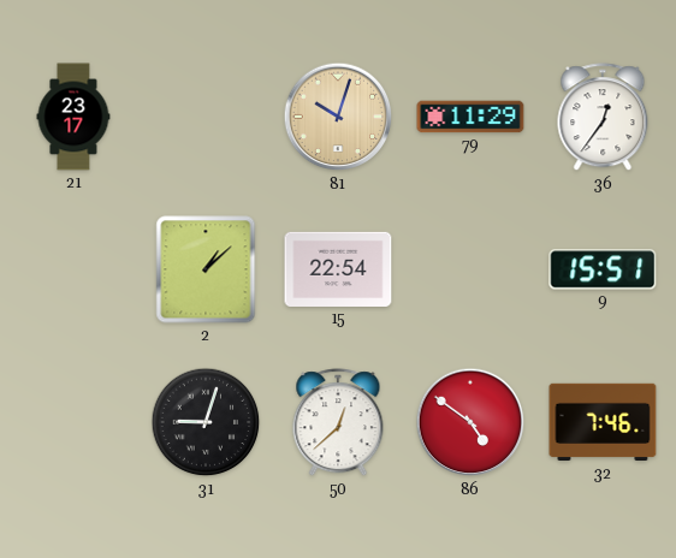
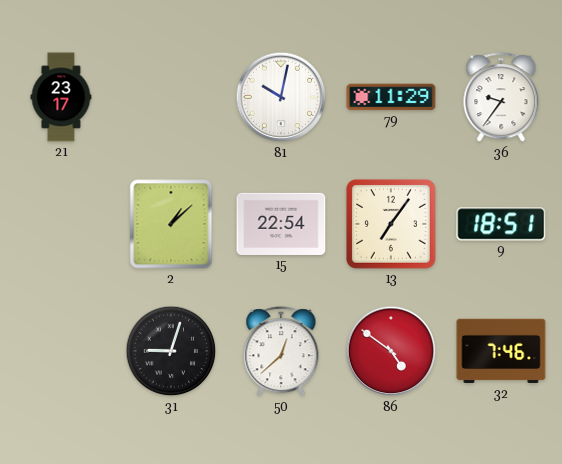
81: 10:03 -> 10:02 (281, 97)
81 dial: champagne -> white (281, 97)
36: 12:36 -> 9:36 (501, 98)
13: none -> 7:06 (391, 224)
9: 15:51 -> 18:51 (501, 224)
